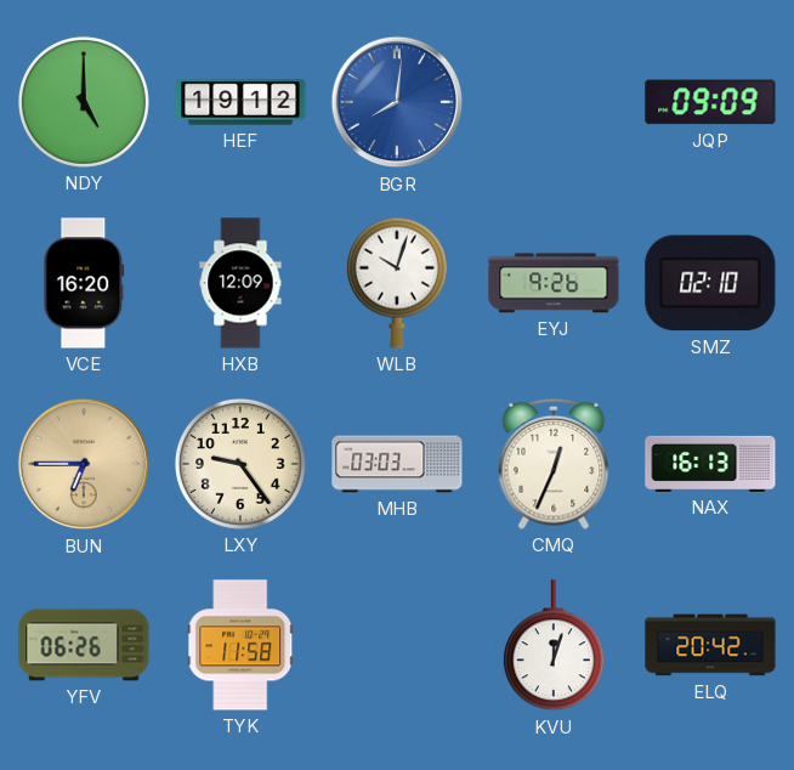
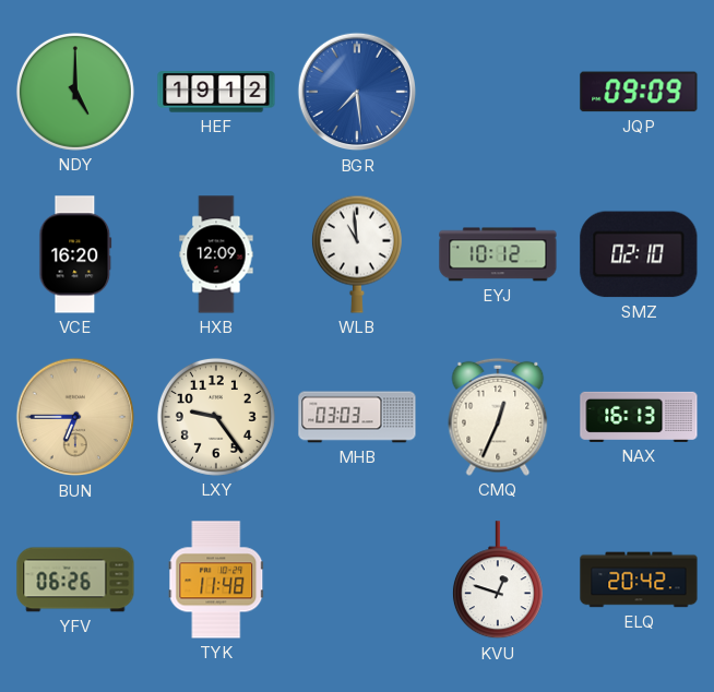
BGR: 8:01 -> 7:29 (357, 92)
WLB: 10:03 -> 10:59 (357, 254)
EYJ: 9:26 -> 10:12 (498, 254)
TYK: 11:58 -> 11:48 (216, 580)
KVU: 12:03 -> 12:48 (498, 581)
